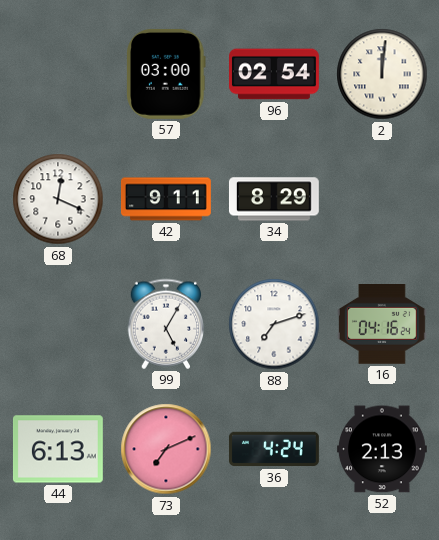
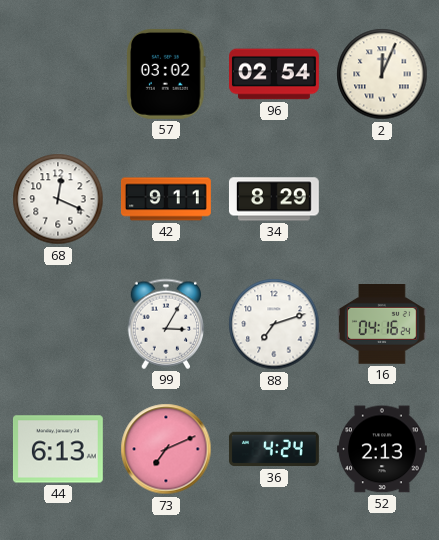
57: 03:00 -> 03:02 (166, 74)
2: 12:01 -> 12:04 (382, 74)
99: 5:05 -> 3:05 (166, 324)
